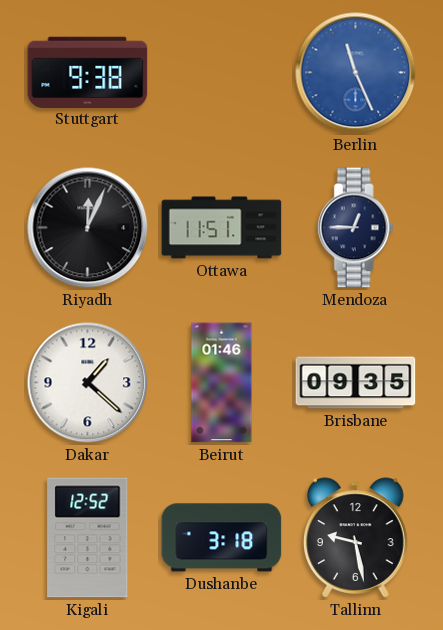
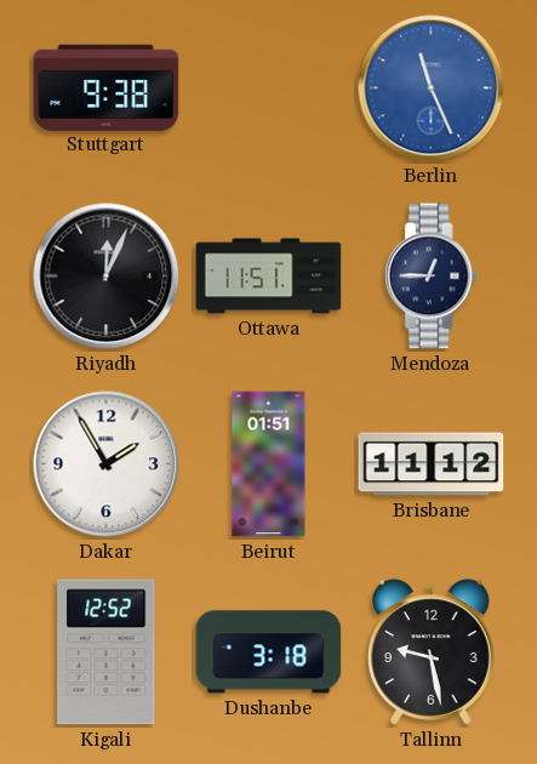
Dakar: 1:22 -> 1:55 (107, 464)
Beirut: 01:46 -> 01:51 (269, 464)
Brisbane: 09:35 -> 11:12 (432, 464)
